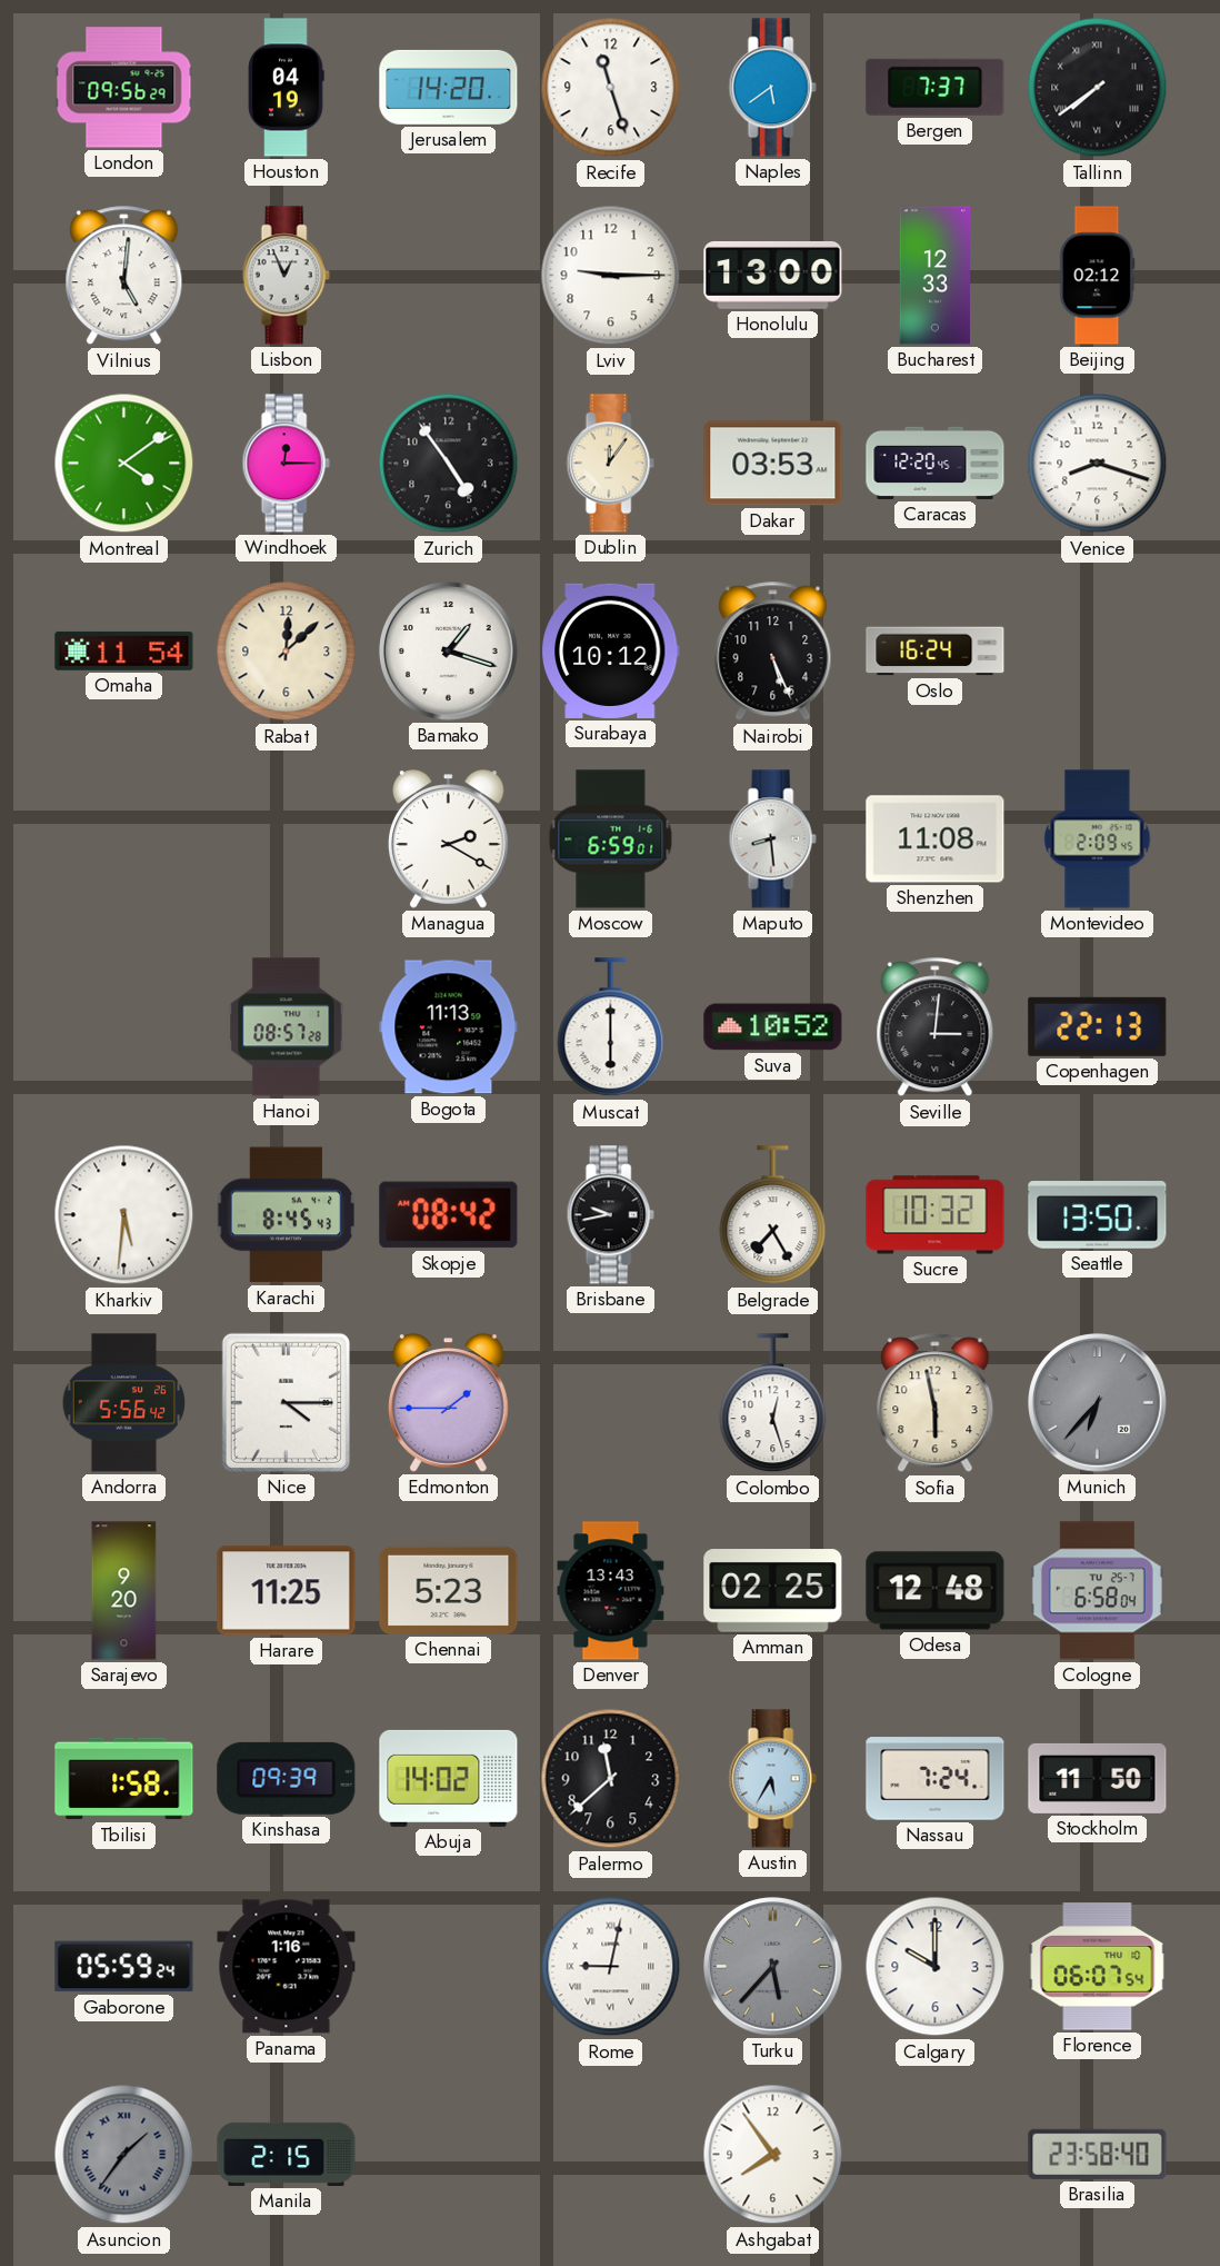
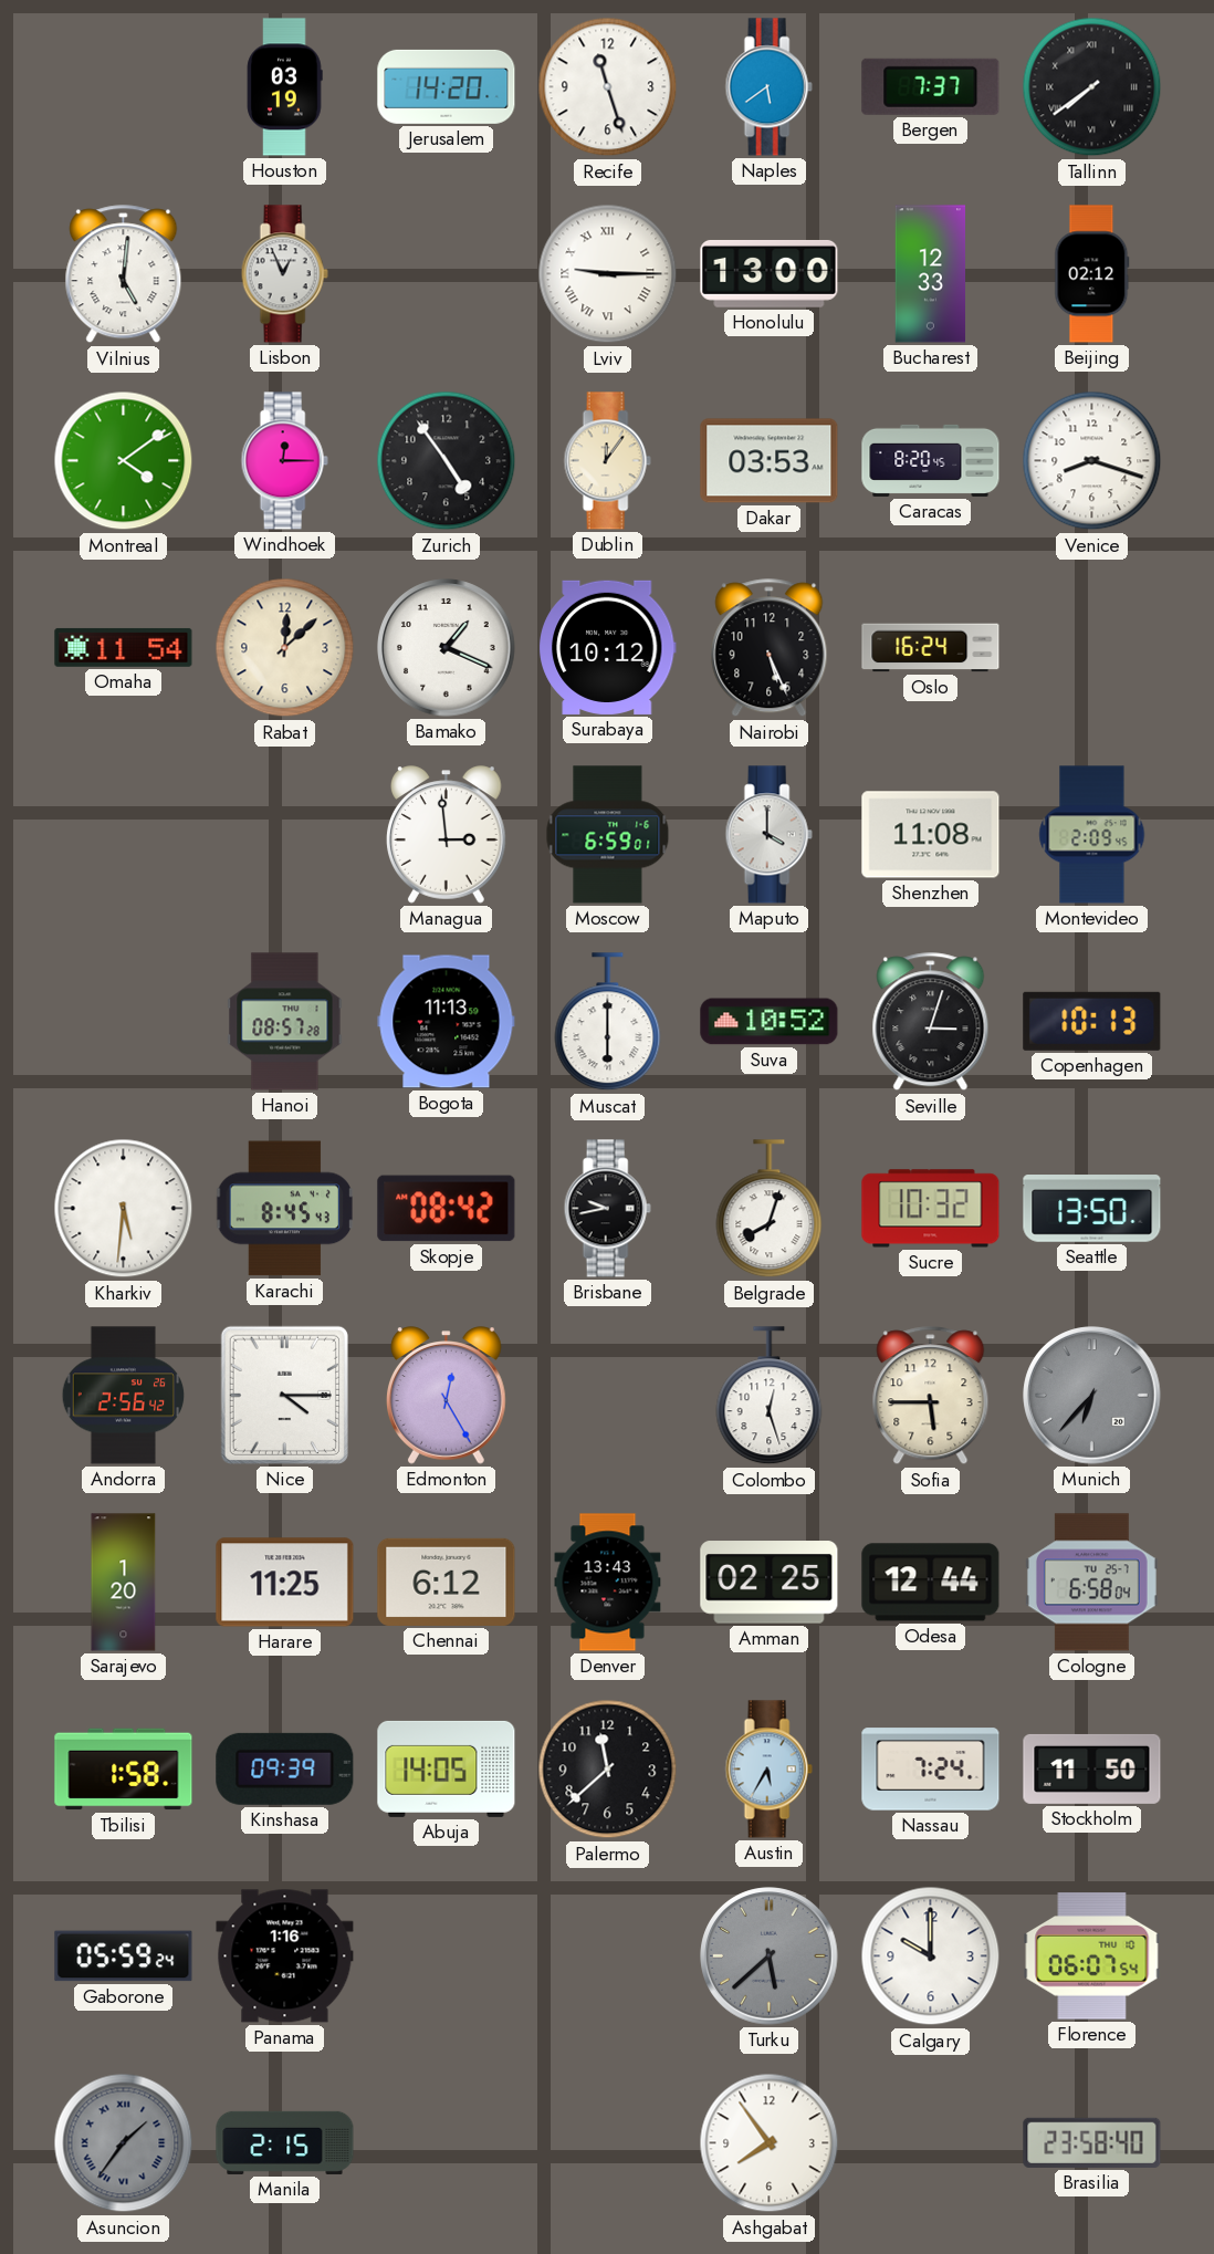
London: 09:56 -> none (124, 88)
Houston: 04:19 -> 03:19 (284, 87)
Lviv numerals: Arabic -> Roman (608, 274)
Caracas: 12:20 -> 8:20 (931, 460)
Bamako: 1:18 -> 1:19 (447, 648)
Managua: 2:20 -> 2:59 (447, 835)
Maputo: 8:29 -> 4:00 (768, 835)
Seville: 3:01 -> 3:03 (931, 1022)
Copenhagen: 22:13 -> 10:13 (1092, 1021)
Belgrade: 7:25 -> 8:03 (770, 1209)
Andorra: 5:56 -> 2:56 (124, 1396)
Edmonton: 1:45 -> 12:25 (447, 1396)
Sofia: 5:58 -> 5:45 (931, 1396)
Sarajevo: 9:20 -> 1:20 (124, 1583)
Chennai: 5:23 -> 6:12 (447, 1582)
Odesa: 12:48 -> 12:44 (931, 1583)
Abuja: 14:02 -> 14:05 (447, 1768)
Rome: 9:02 -> none (611, 1967)
Turku: 5:37 -> 5:38 (770, 1956)
